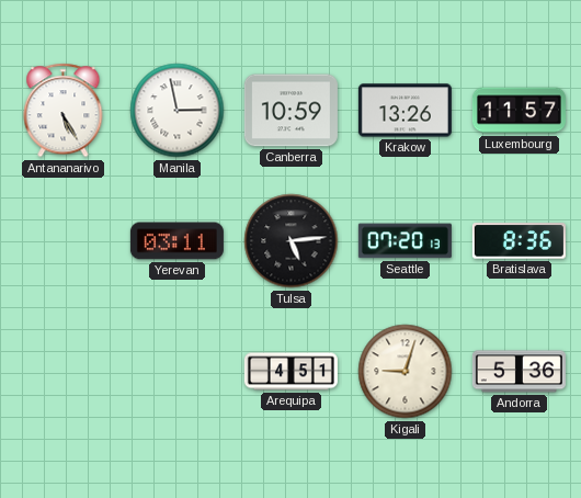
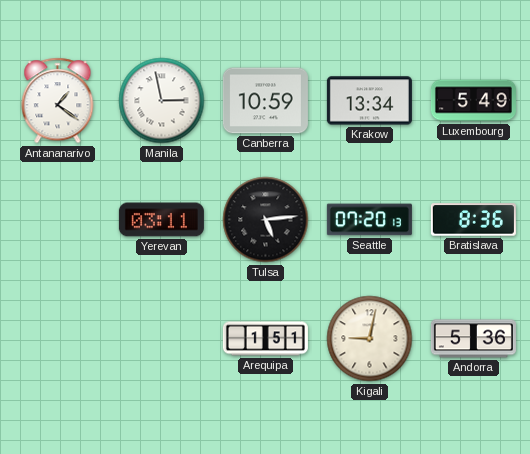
Antananarivo: 5:25 -> 1:21 (58, 101)
Krakow: 13:26 -> 13:34 (369, 101)
Luxembourg: 11:57 -> 5:49 (473, 101)
Arequipa: 4:51 -> 1:51 (265, 339)
Kigali: 9:03 -> 9:02 (370, 339)
